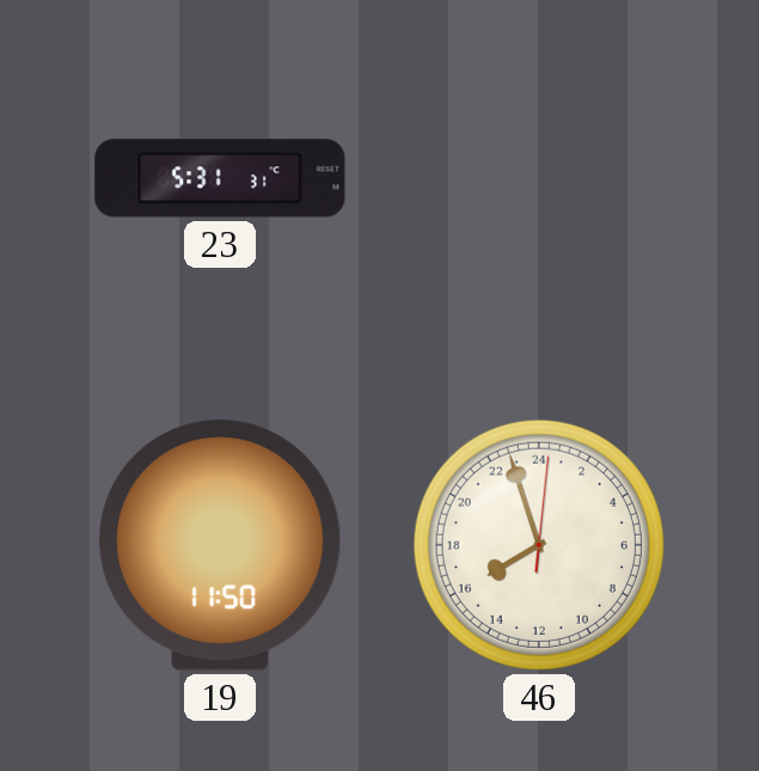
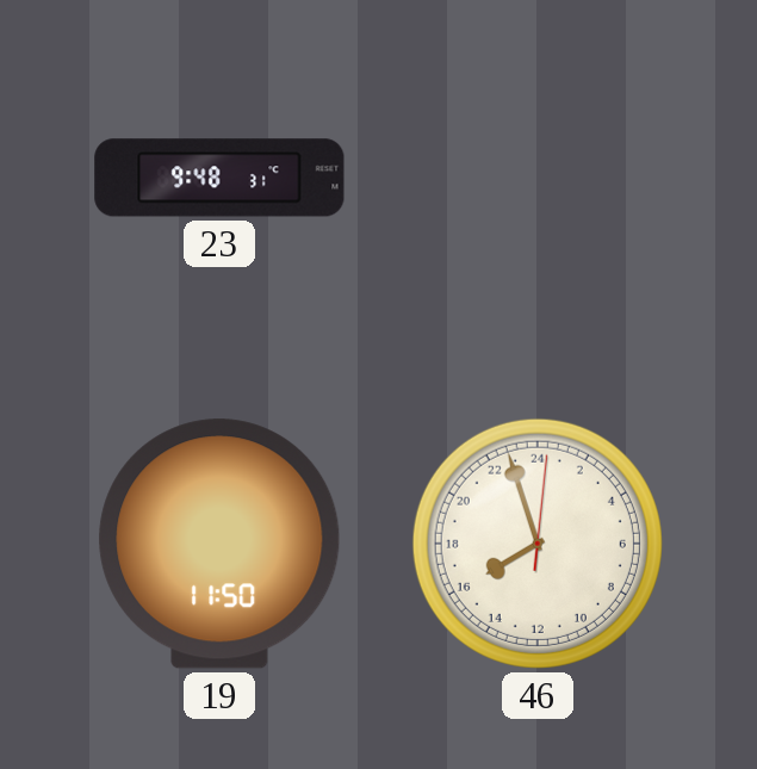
23: 5:31 -> 9:48 (219, 178)
